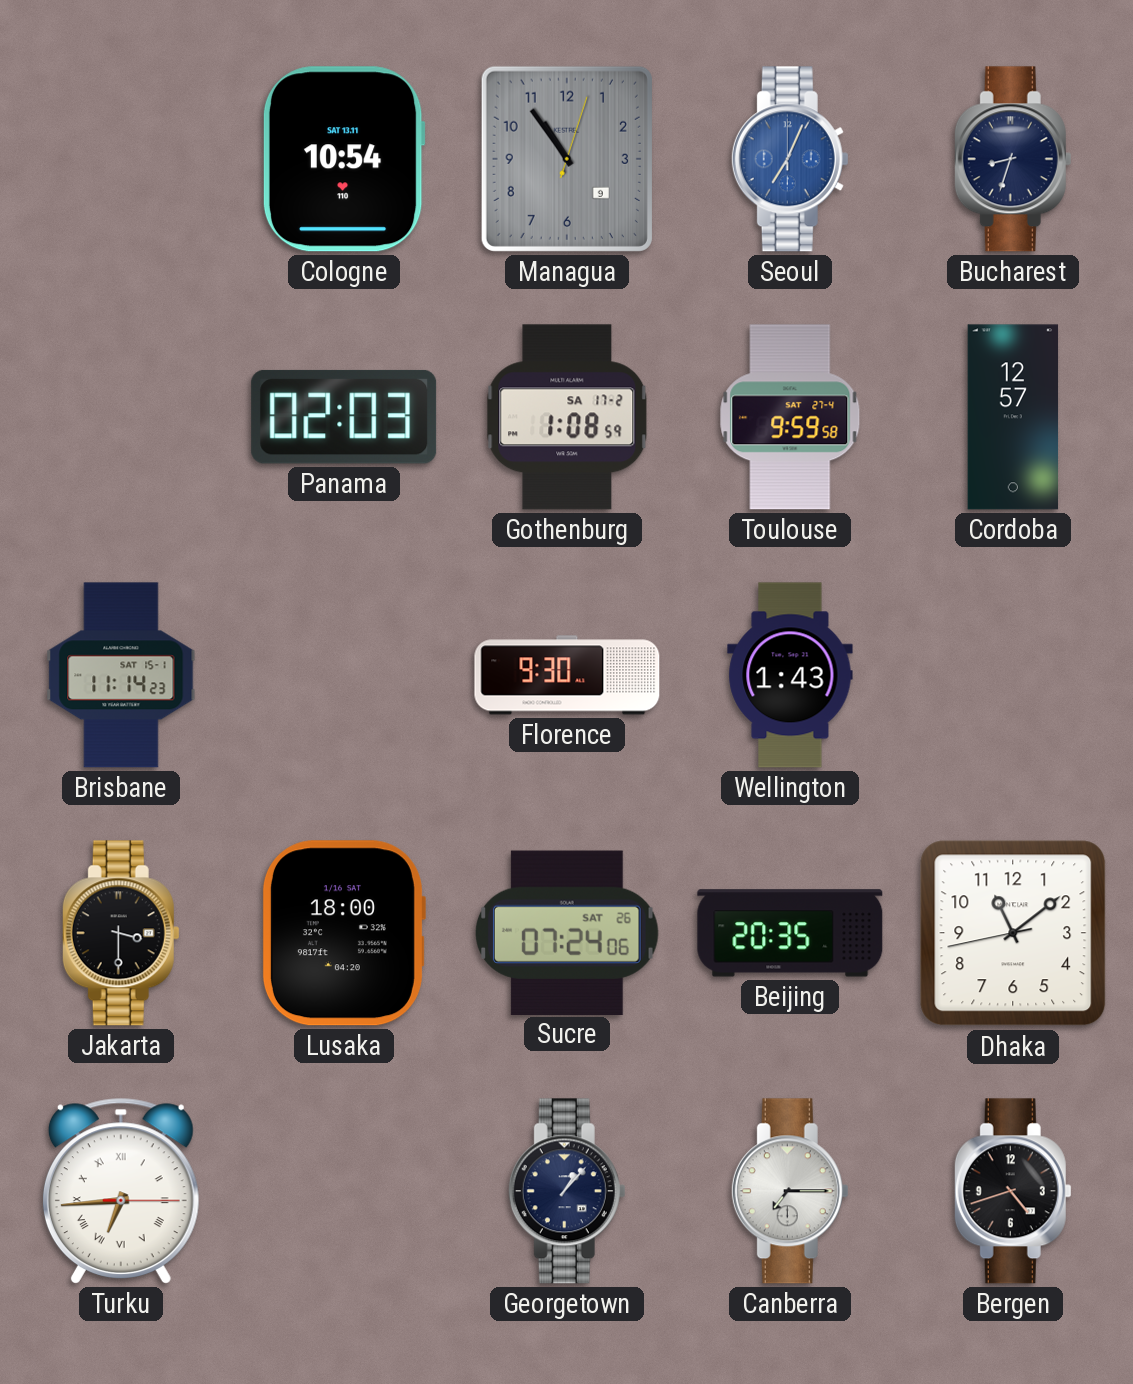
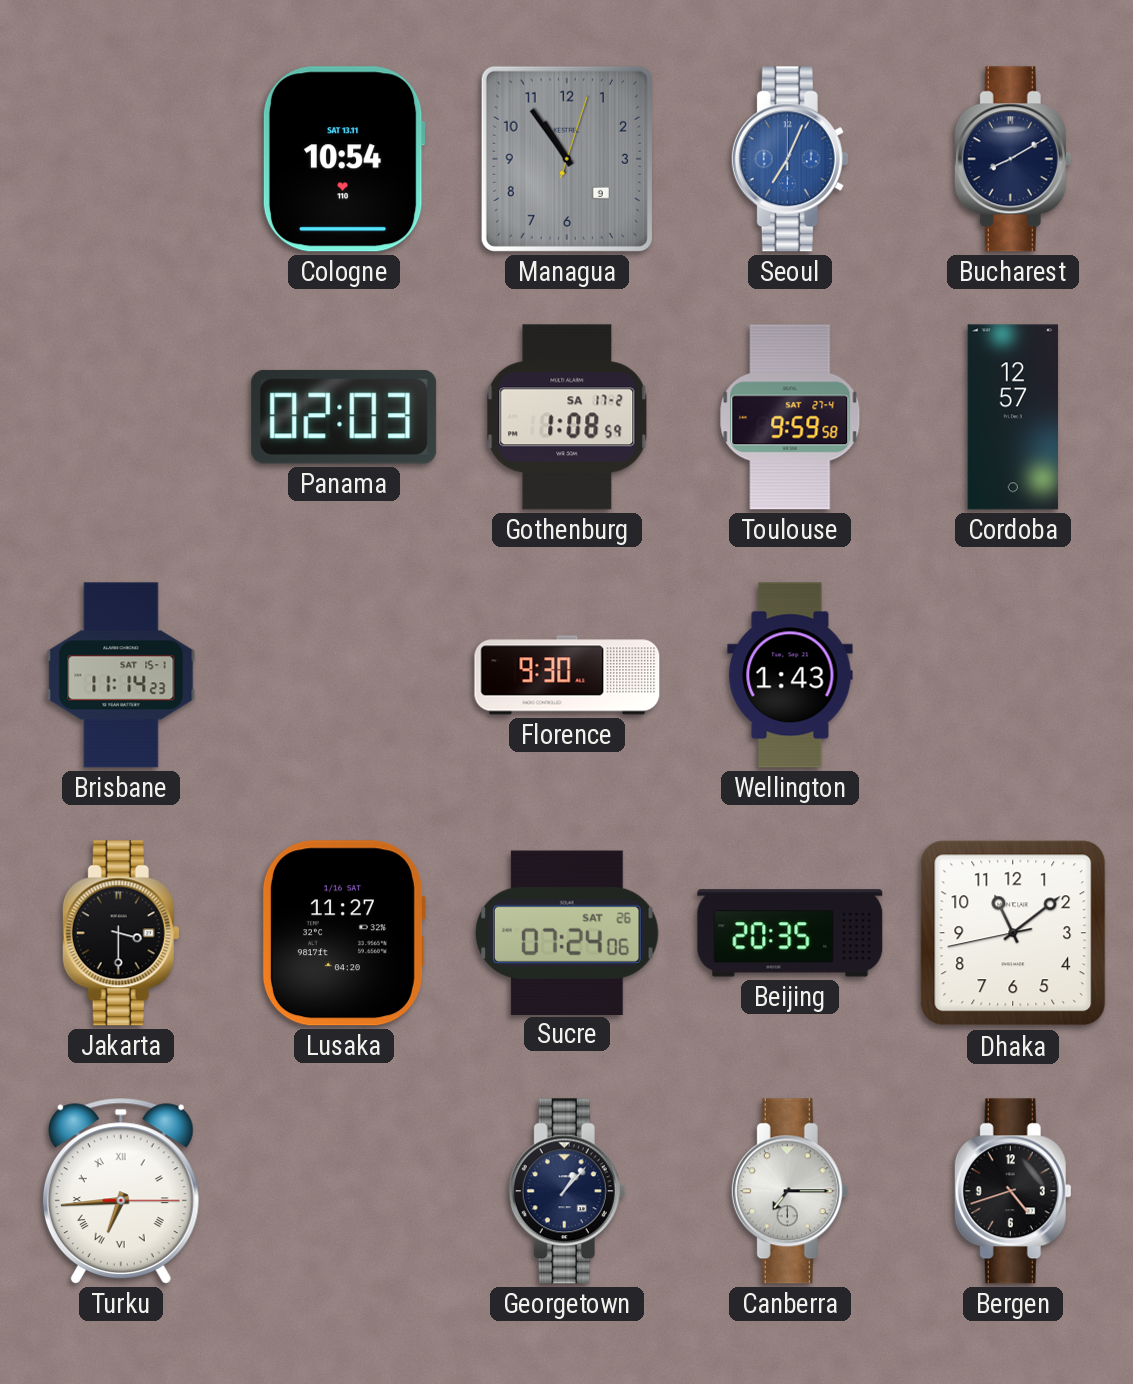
Bucharest: 8:33 -> 8:10 (1013, 159)
Lusaka: 18:00 -> 11:27 (343, 933)
